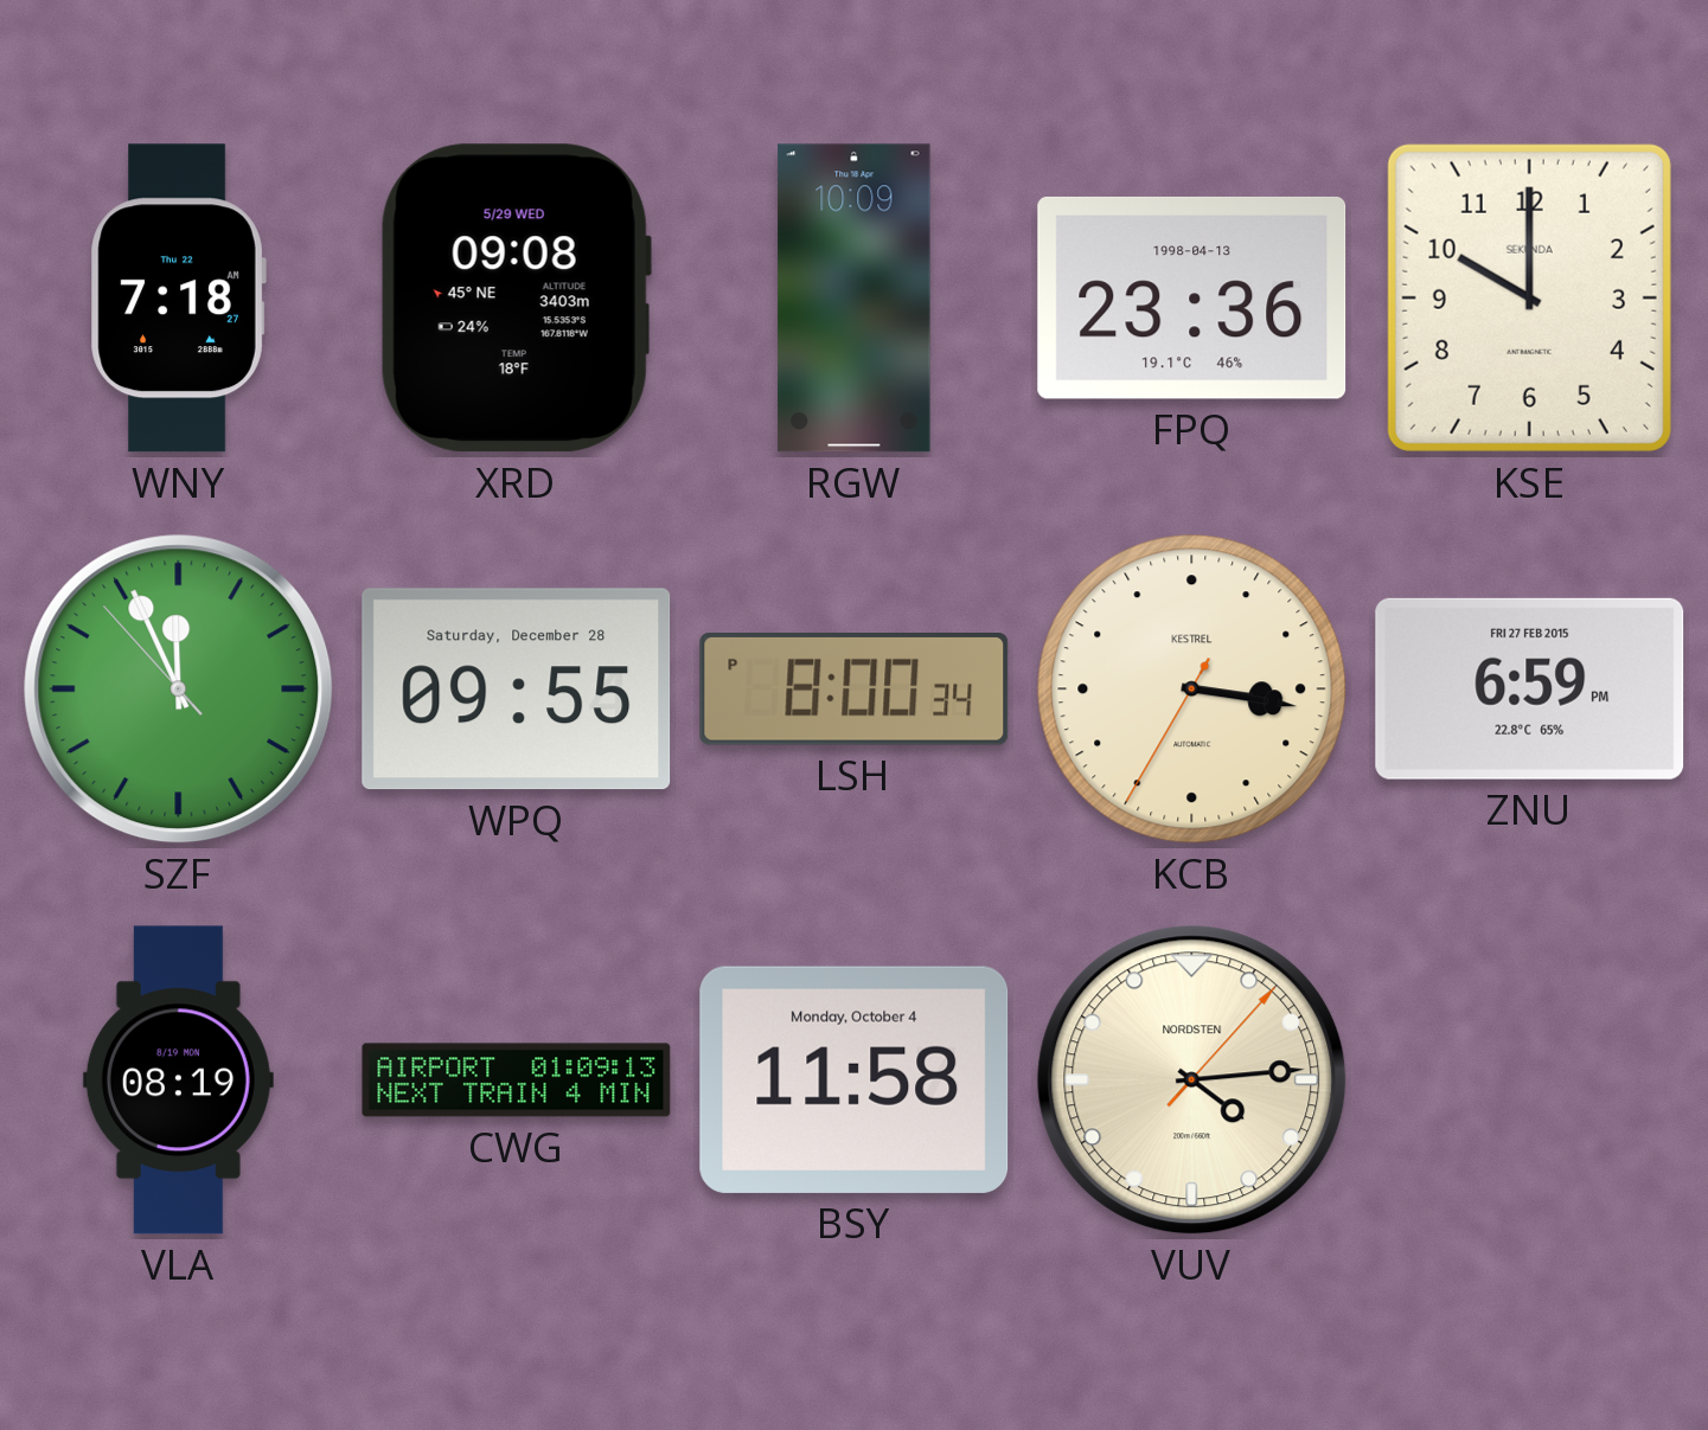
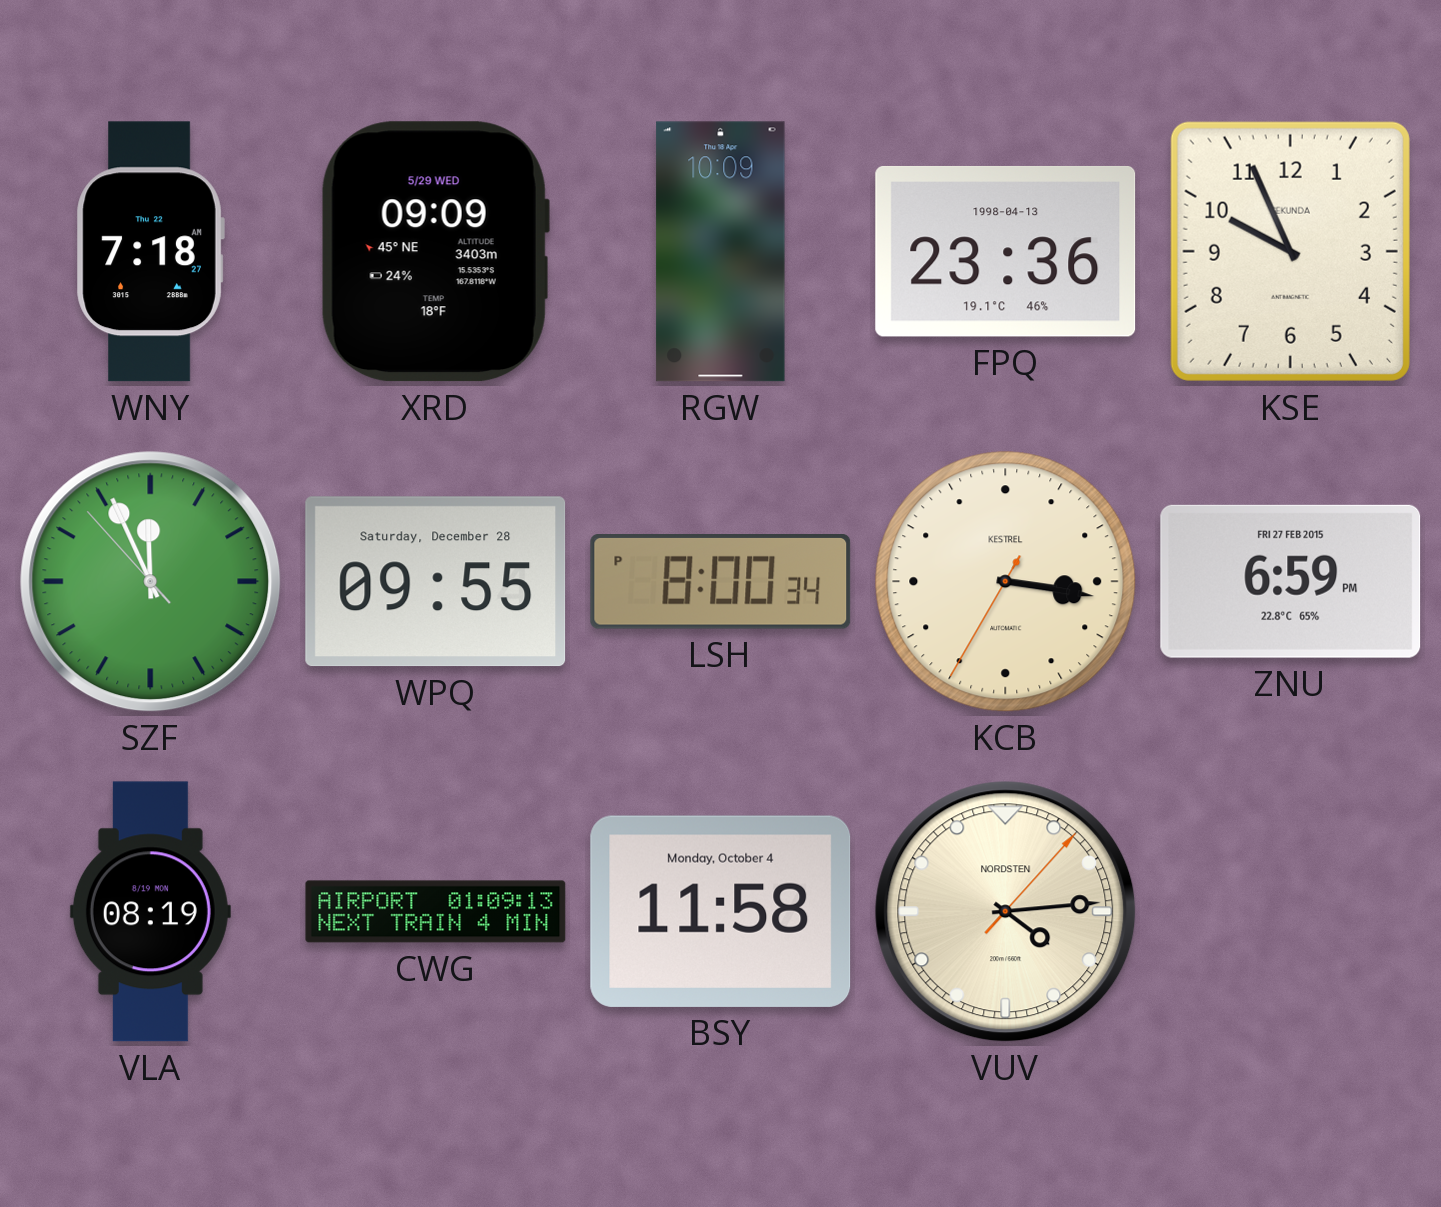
XRD: 09:08 -> 09:09 (435, 252)
KSE: 10:00 -> 9:56 (1290, 251)
